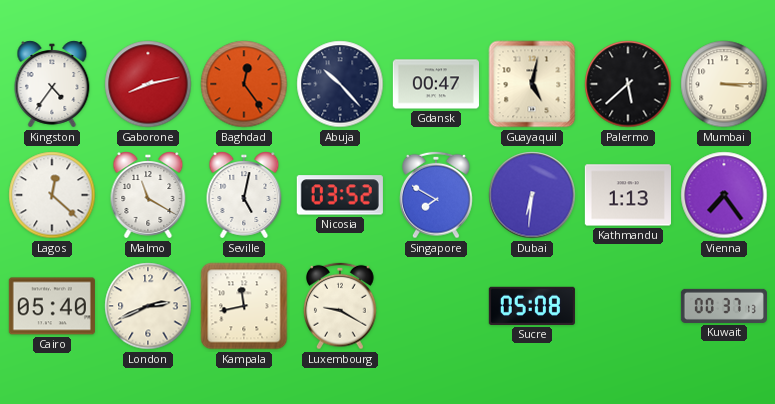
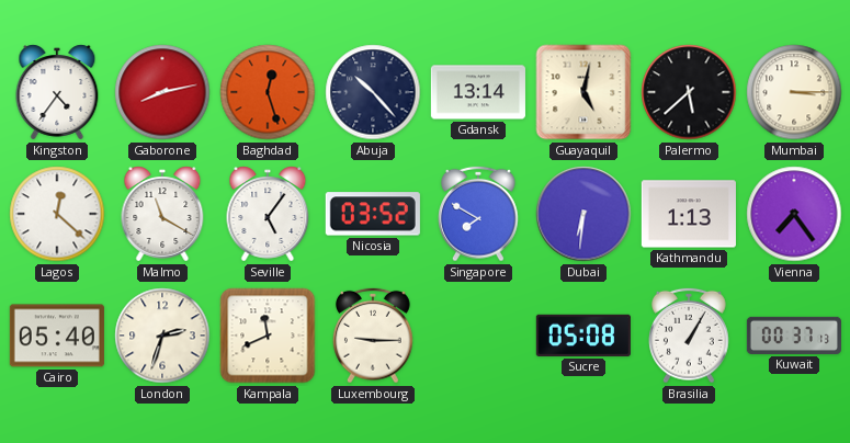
Baghdad: 12:24 -> 12:27 (268, 92)
Gdansk: 00:47 -> 13:14 (478, 92)
Seville: 5:02 -> 5:06 (268, 214)
London: 2:41 -> 2:33 (162, 336)
Kampala: 11:43 -> 11:41 (268, 336)
Luxembourg: 9:20 -> 9:15 (374, 336)
Brasilia: none -> 1:05 (690, 336)
